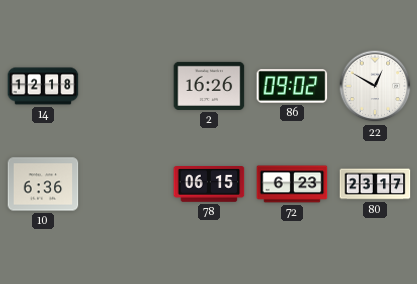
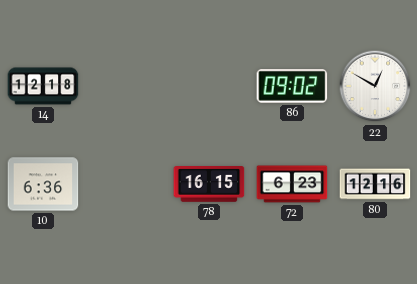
2: 16:26 -> none (209, 86)
78: 06:15 -> 16:15 (209, 185)
80: 23:17 -> 12:16 (375, 184)
